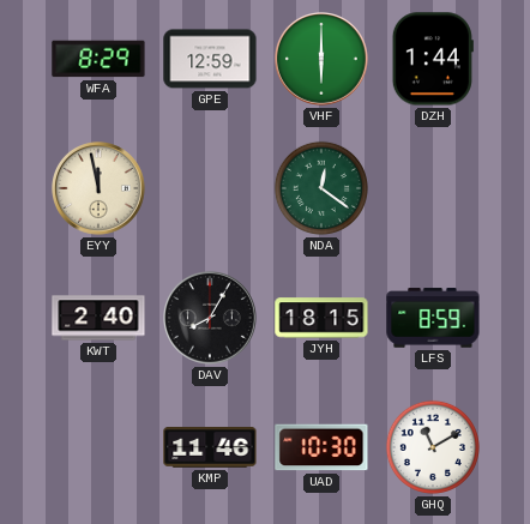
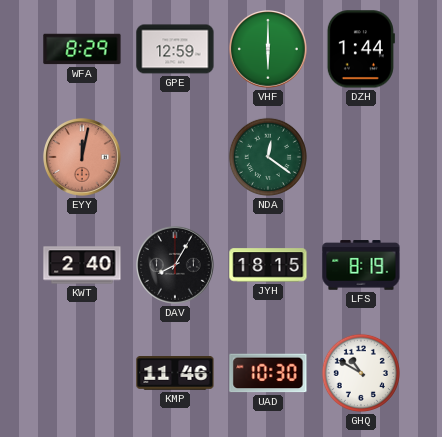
EYY: 11:58 -> 12:02 (83, 158)
EYY dial: cream -> salmon (83, 158)
LFS: 8:59 -> 8:19 (361, 265)
GHQ: 11:10 -> 10:50 (361, 373)
